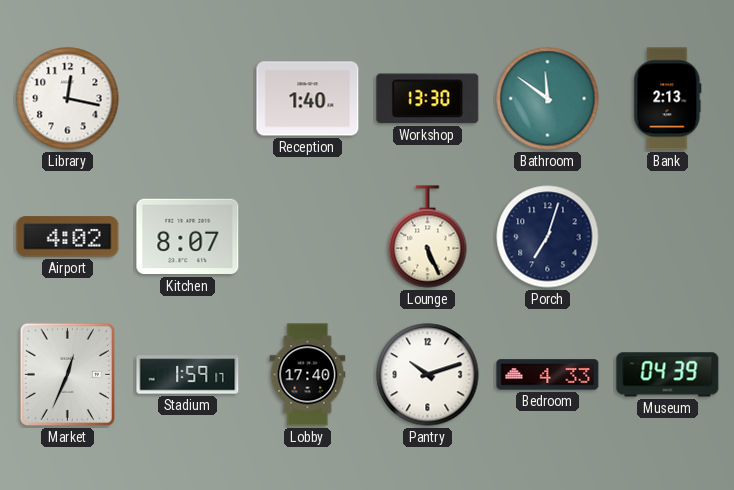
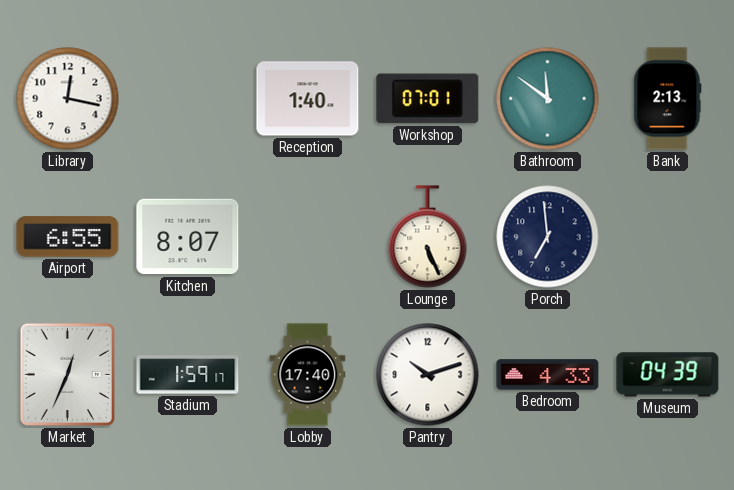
Workshop: 13:30 -> 07:01 (428, 99)
Airport: 4:02 -> 6:55 (68, 237)
Porch: 7:03 -> 6:59 (548, 237)
